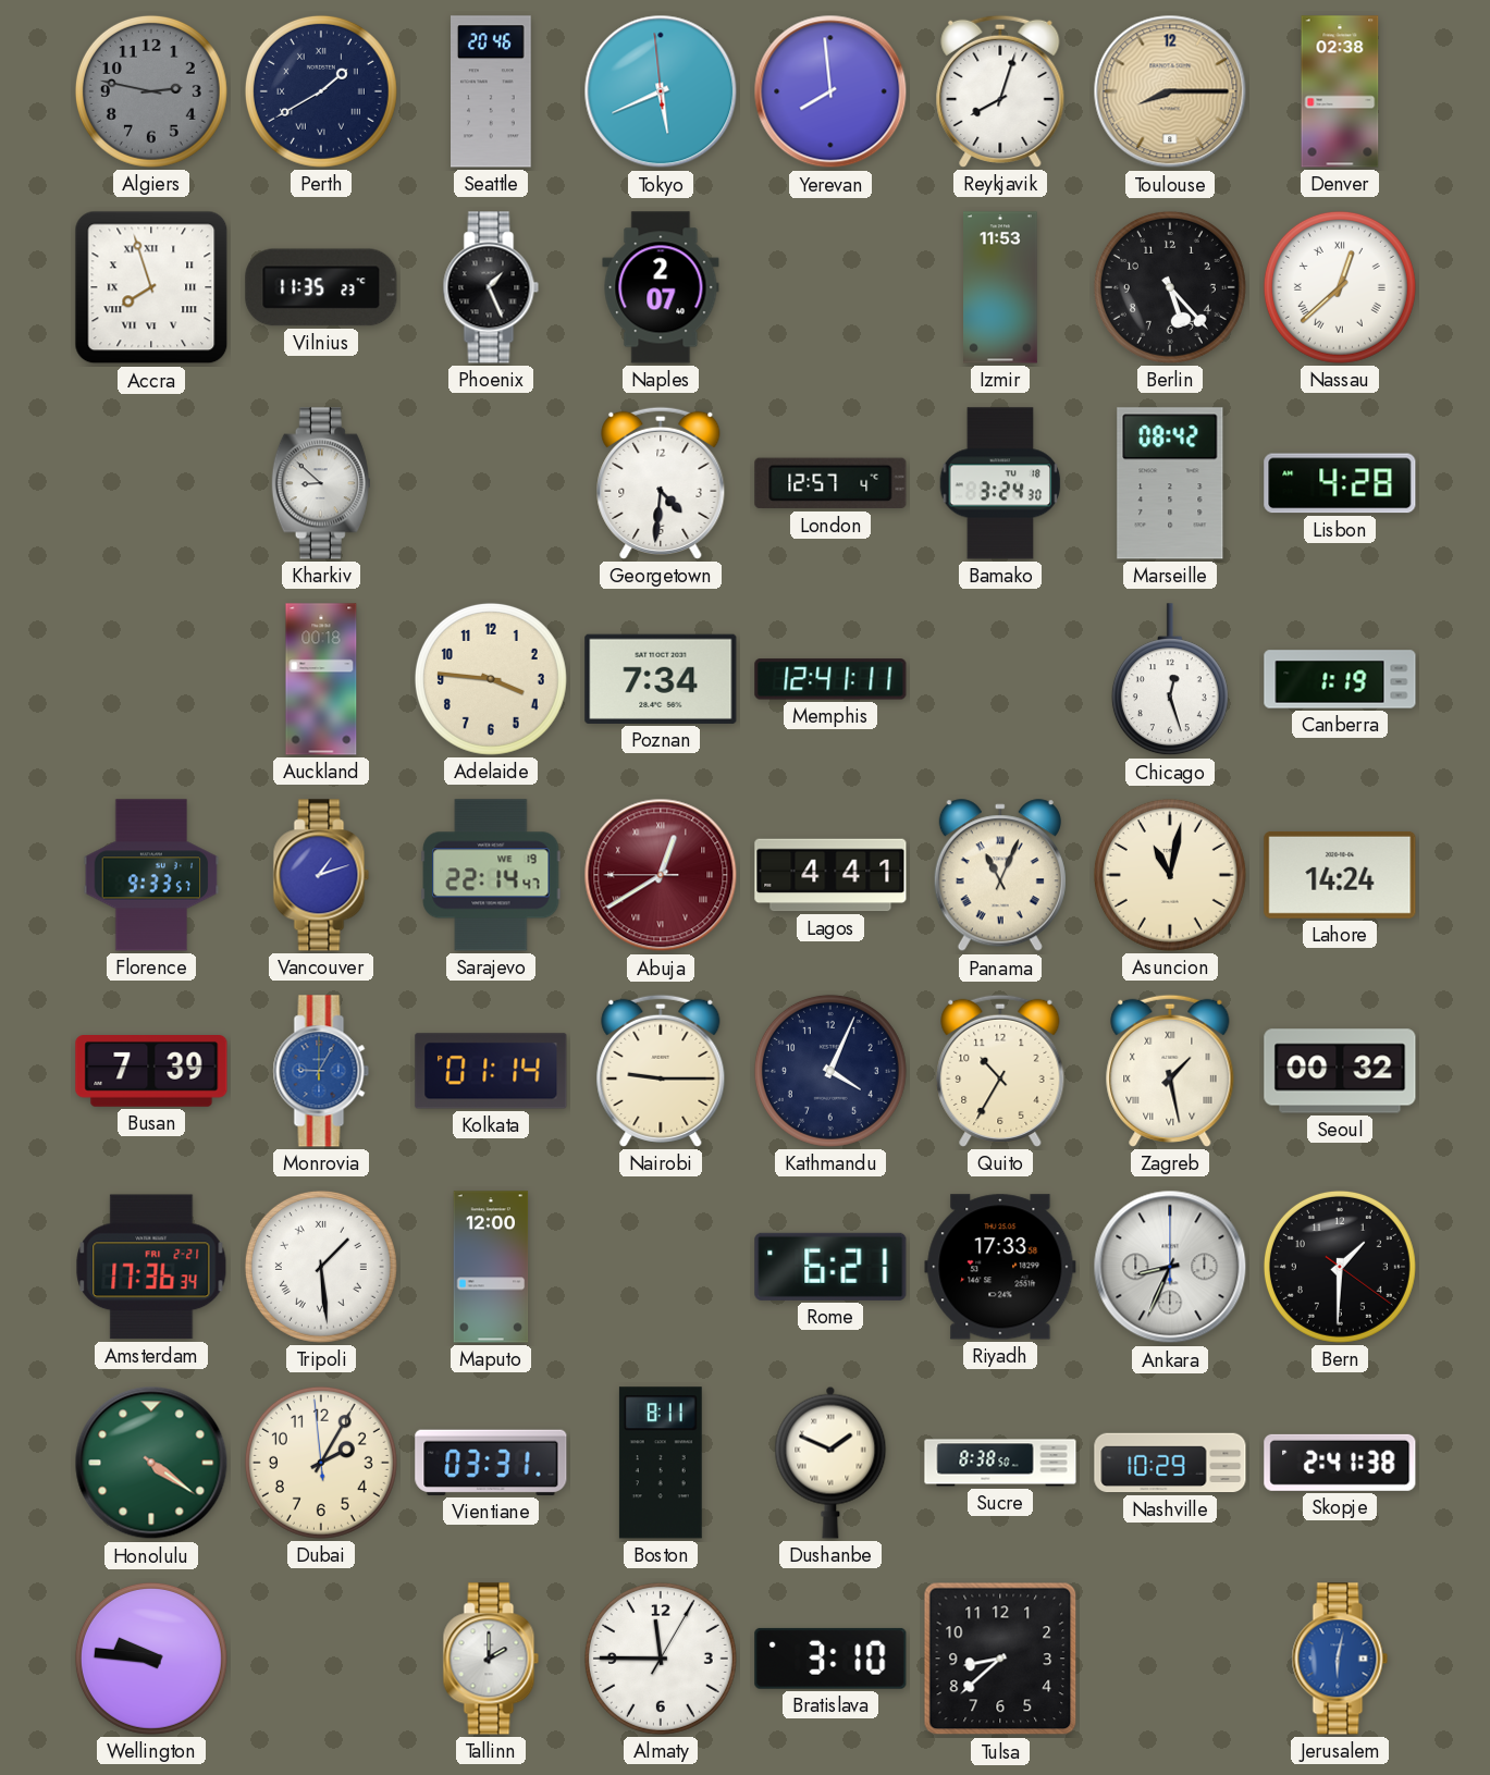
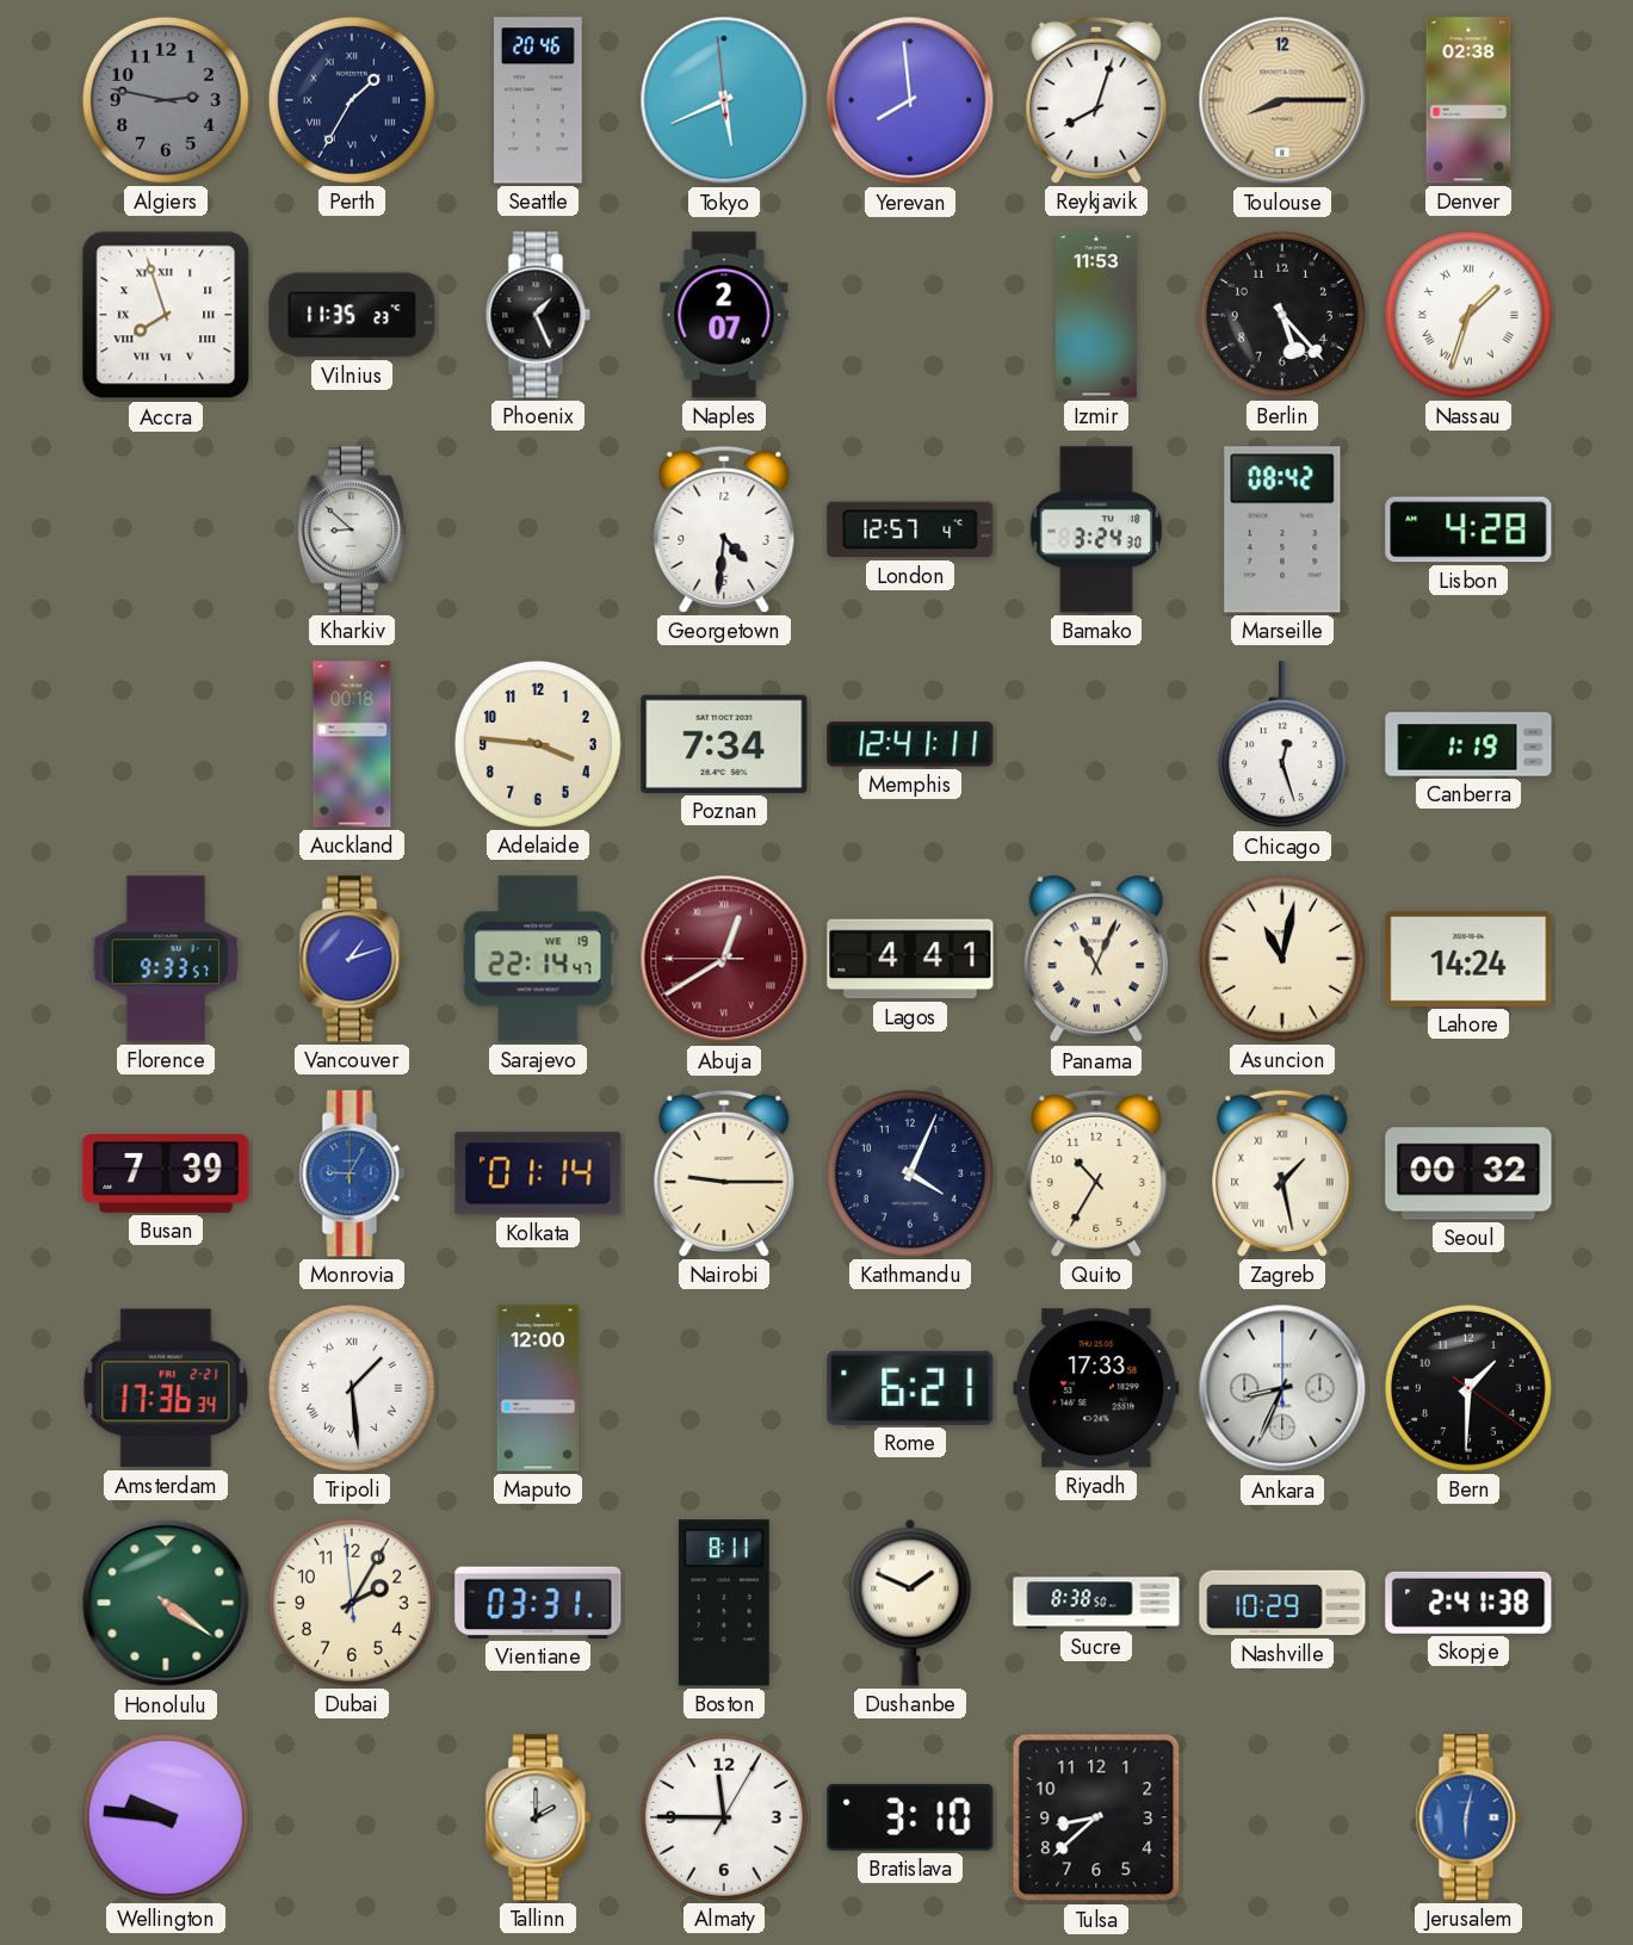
Perth: 1:40 -> 1:35 (352, 100)
Nassau: 12:38 -> 1:33 (1468, 315)
